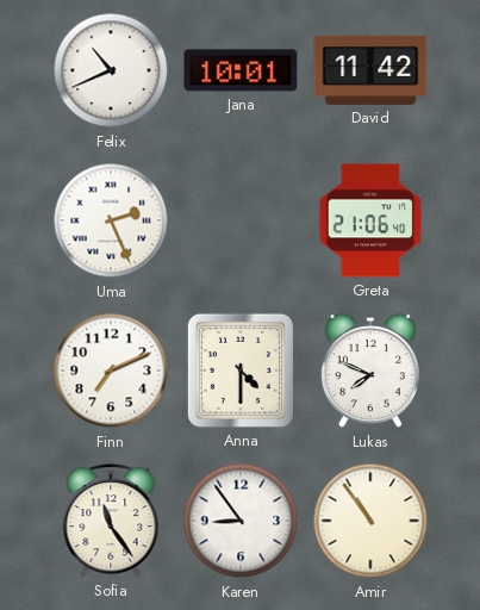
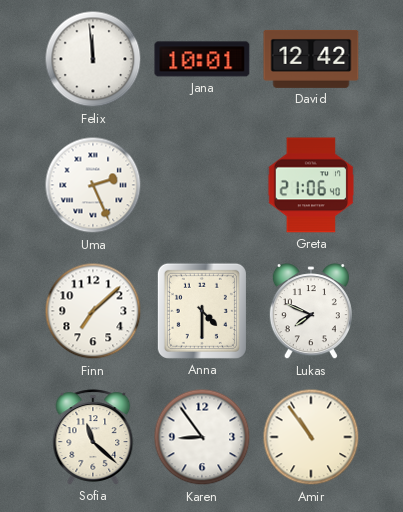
Felix: 10:41 -> 11:59 (93, 59)
David: 11:42 -> 12:42 (311, 59)
Finn: 7:11 -> 7:08 (93, 311)
Sofia: 11:24 -> 11:22 (93, 437)
